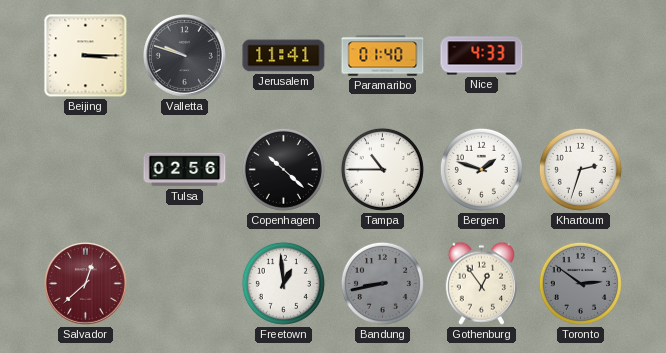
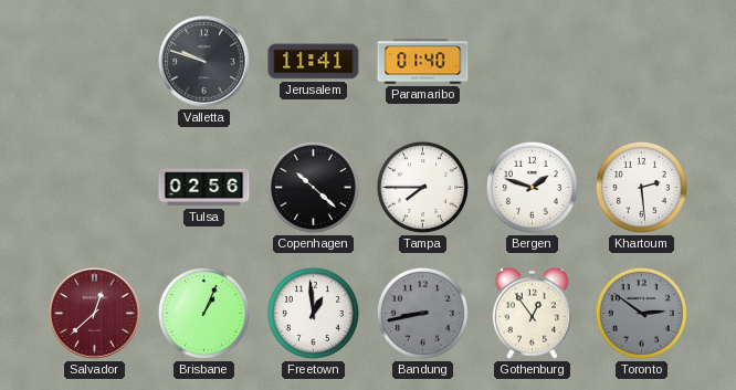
Beijing: 3:15 -> none (86, 56)
Nice: 4:33 -> none (482, 56)
Tampa: 10:45 -> 7:45 (422, 187)
Khartoum: 2:33 -> 2:29 (641, 187)
Brisbane: none -> 1:04 (203, 313)
